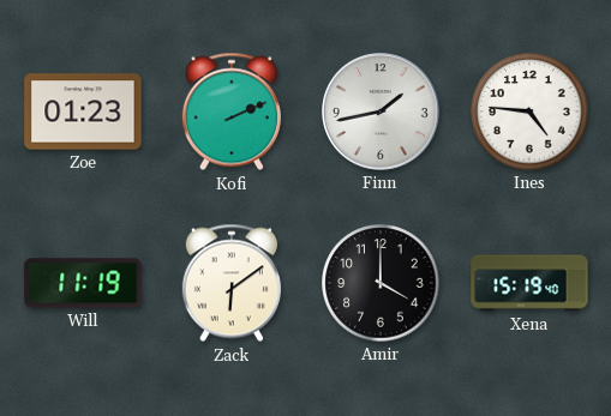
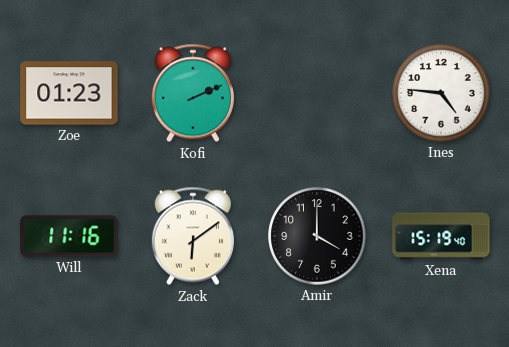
Finn: 1:43 -> none (382, 113)
Will: 11:19 -> 11:16 (69, 236)
